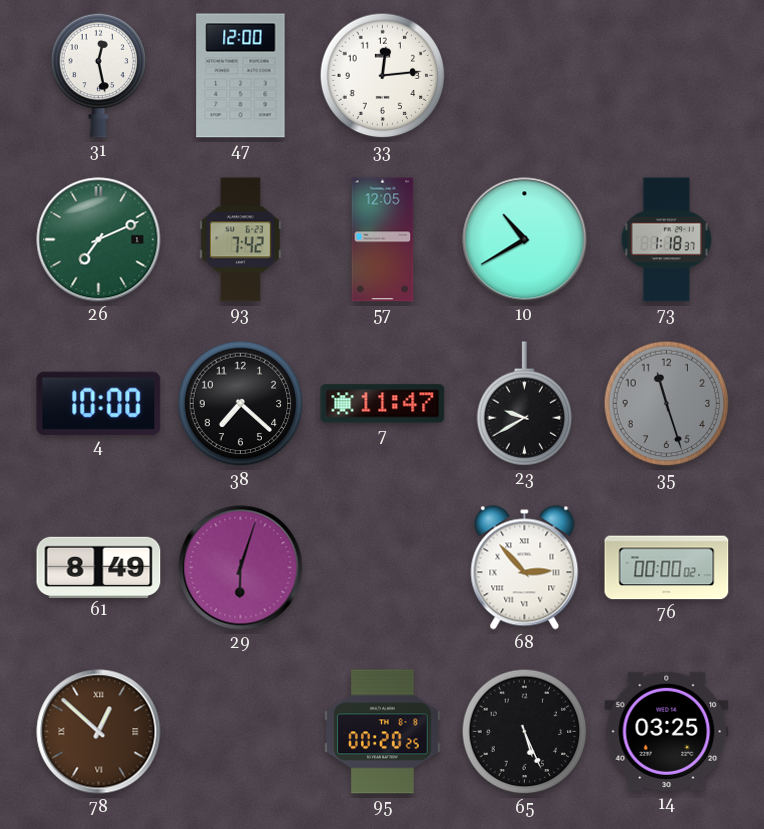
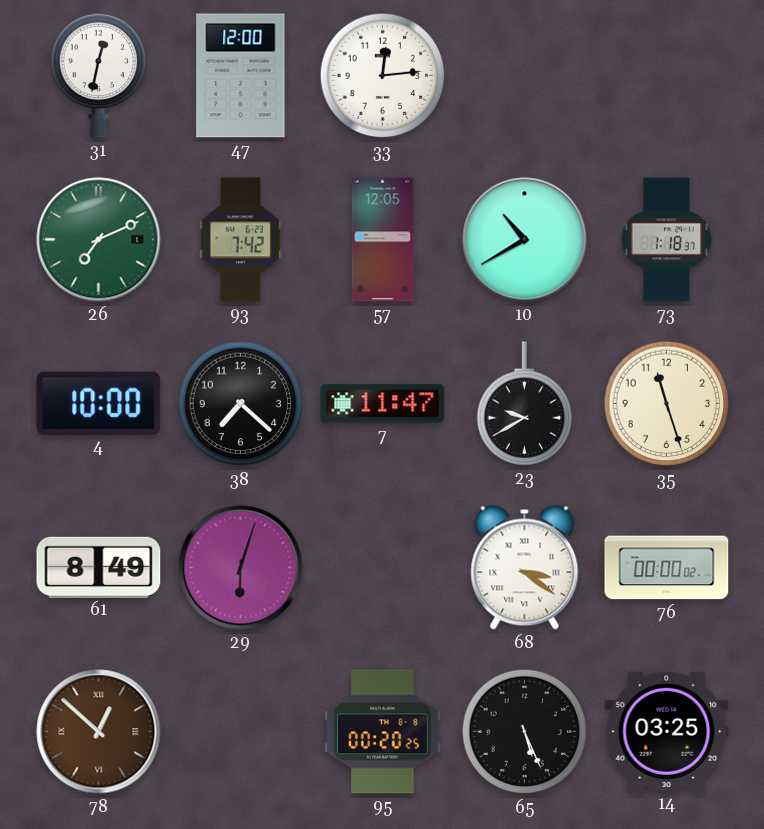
31: 12:28 -> 12:32 (99, 75)
35 dial: grey -> cream (667, 404)
68: 2:53 -> 3:21 (525, 568)
